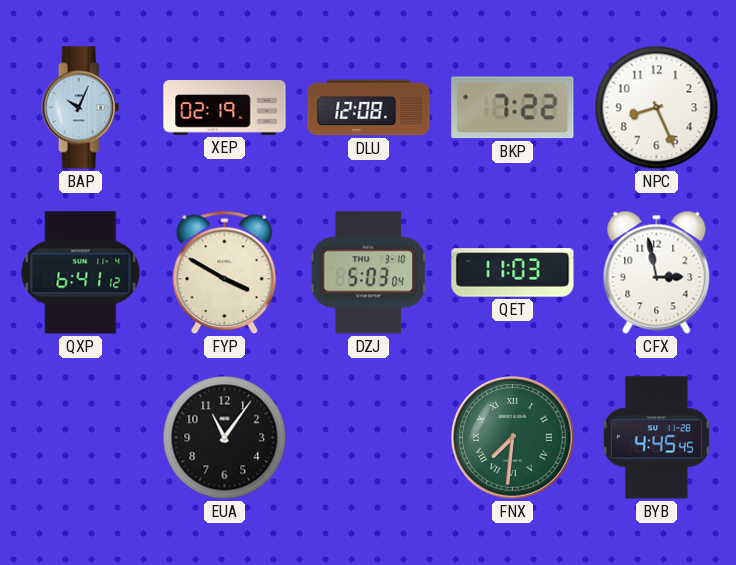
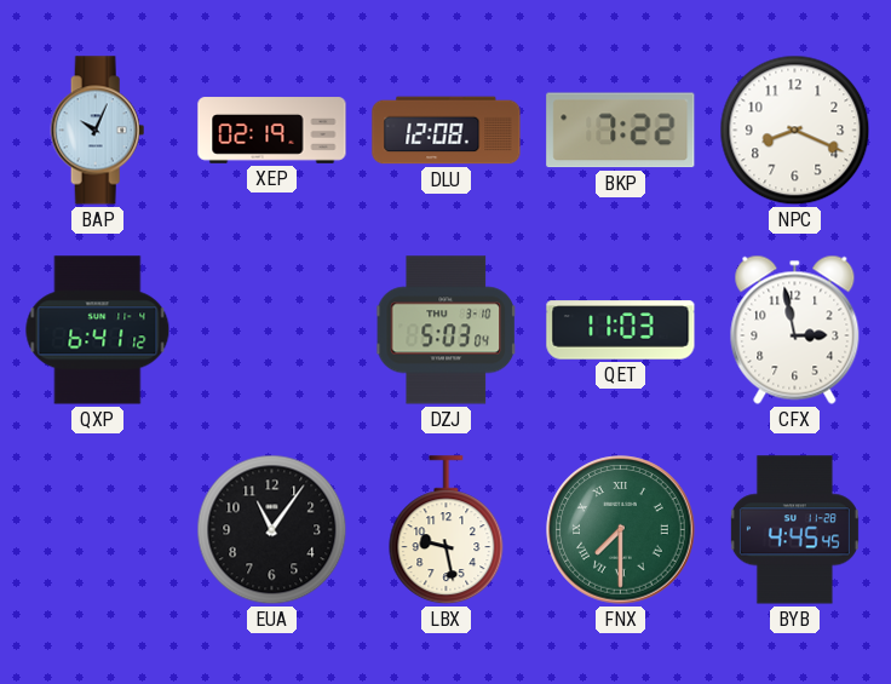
NPC: 8:26 -> 8:19 (795, 131)
FYP: 3:50 -> none (225, 273)
LBX: none -> 9:28 (447, 530)
FNX: 7:31 -> 7:30 (621, 530)
